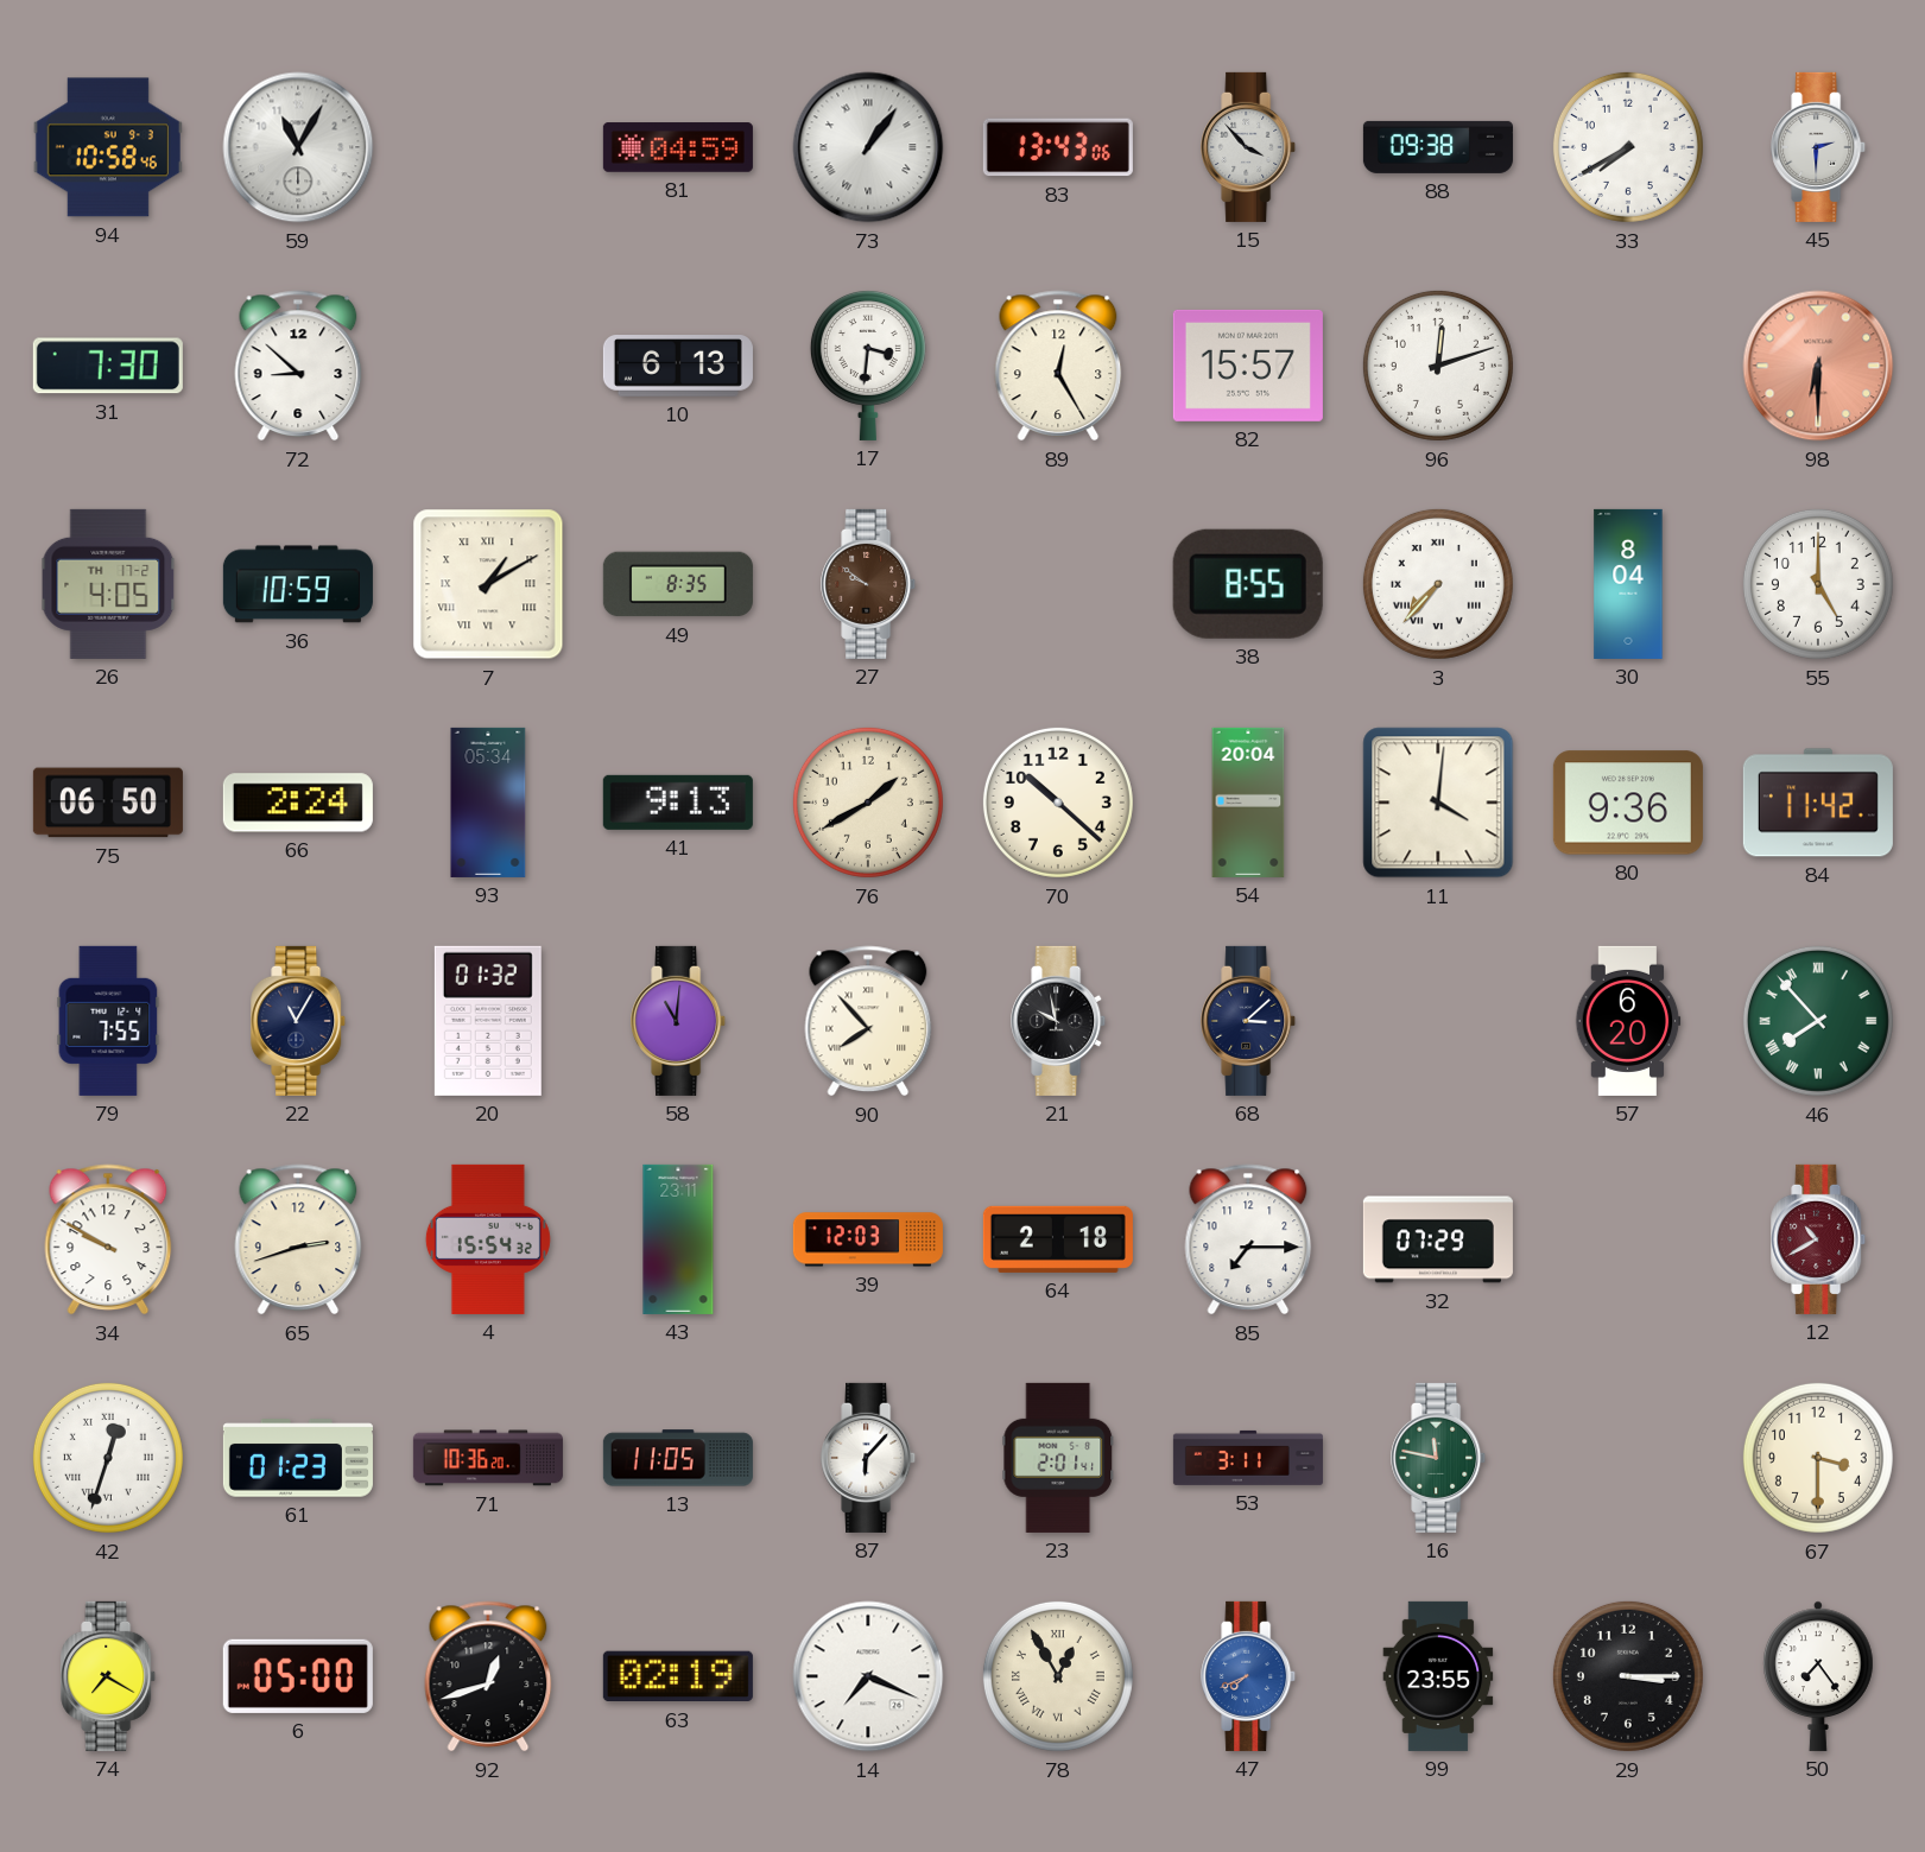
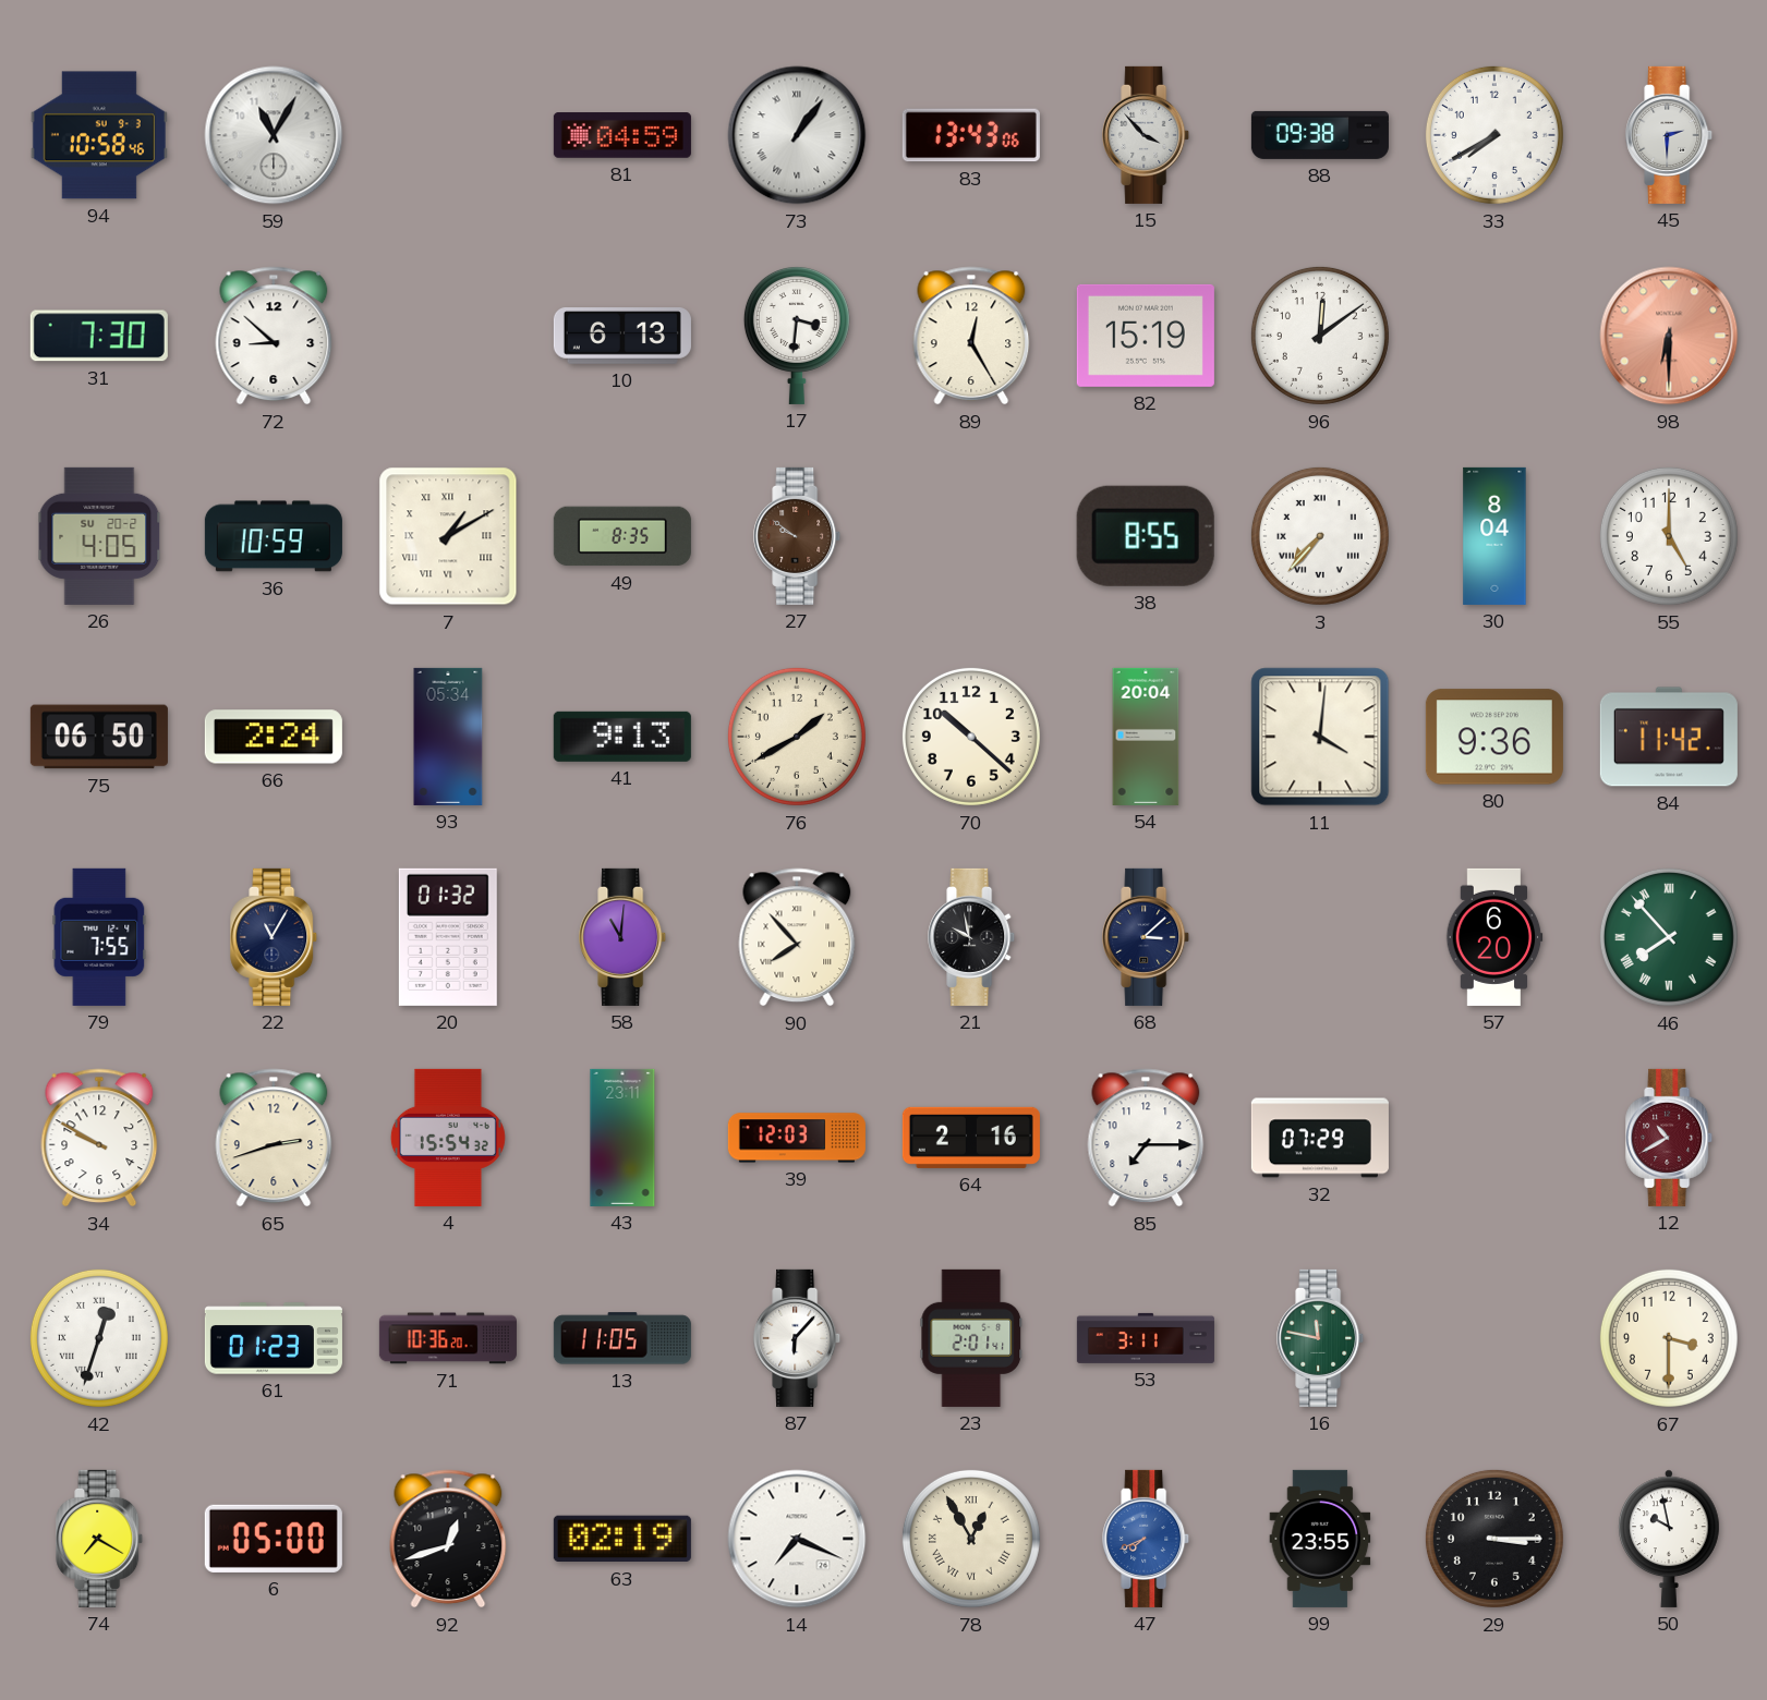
82: 15:57 -> 15:19 (1146, 336)
96: 12:12 -> 12:09 (1320, 336)
26 date: TH 17-2 -> SU 20-2 (99, 536)
64: 2:18 -> 2:16 (971, 1138)
50: 7:24 -> 9:58 (1669, 1539)
